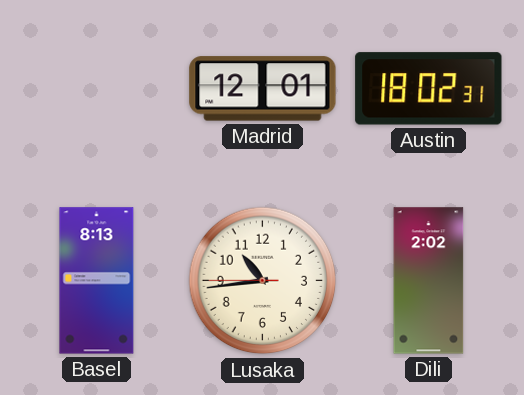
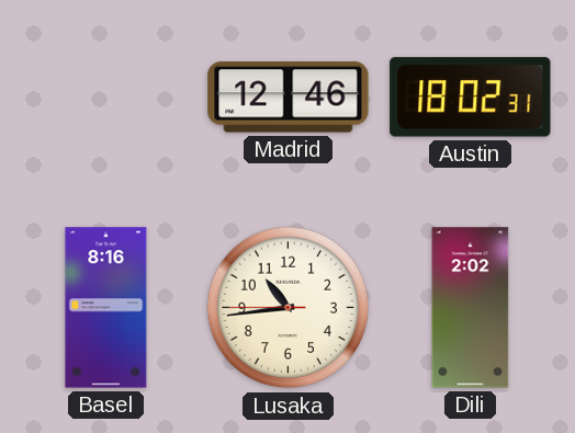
Madrid: 12:01 -> 12:46 (289, 98)
Basel: 8:13 -> 8:16 (106, 308)
